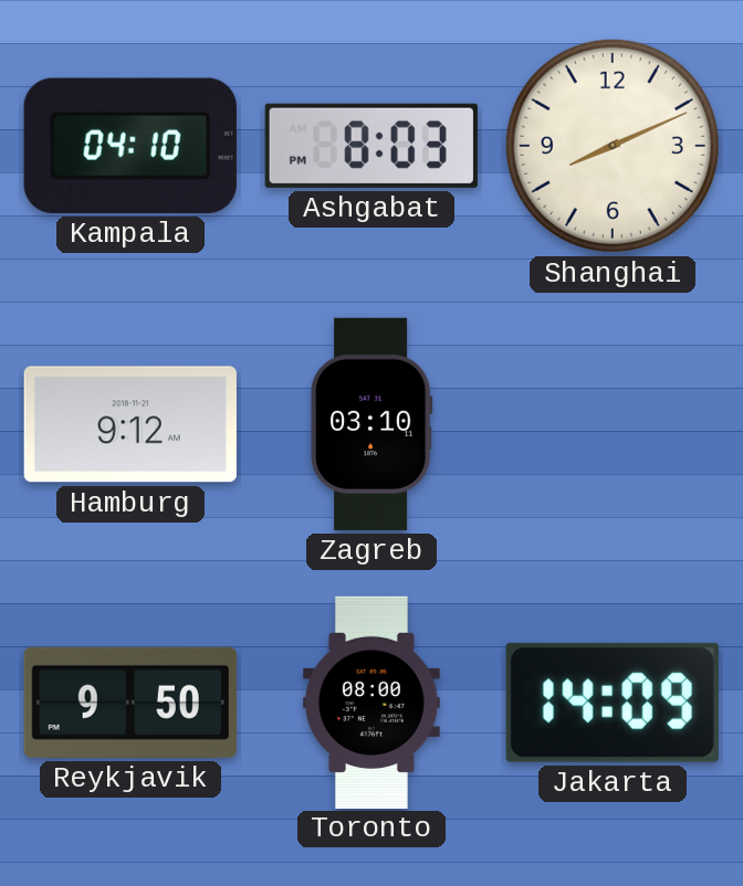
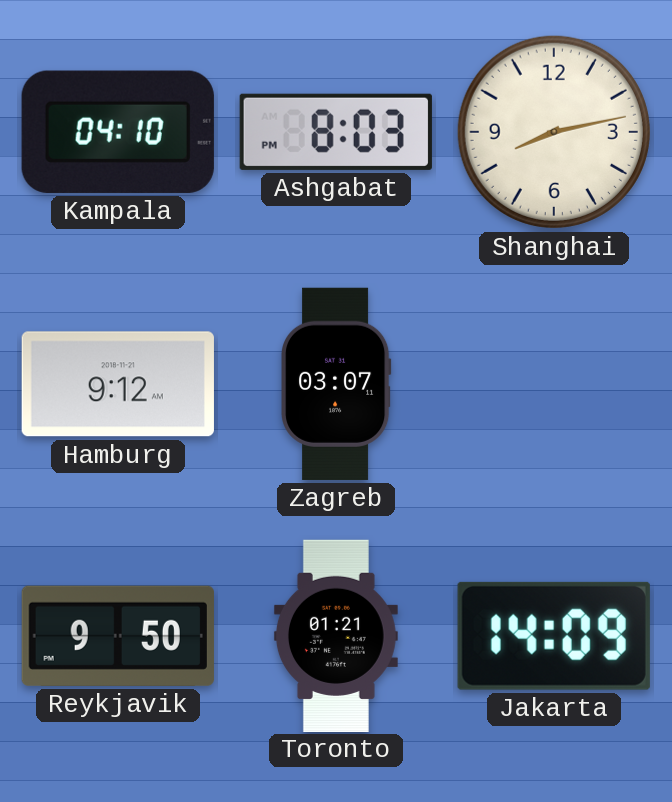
Shanghai: 8:11 -> 8:13 (554, 132)
Zagreb: 03:10 -> 03:07 (336, 384)
Toronto: 08:00 -> 01:21 (336, 635)
